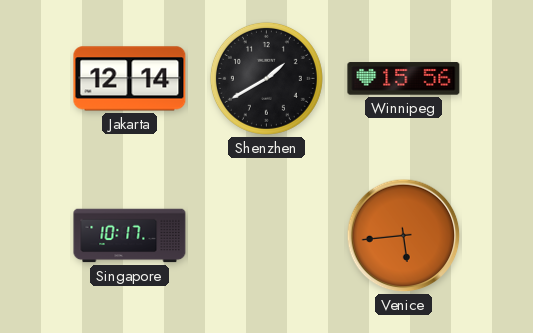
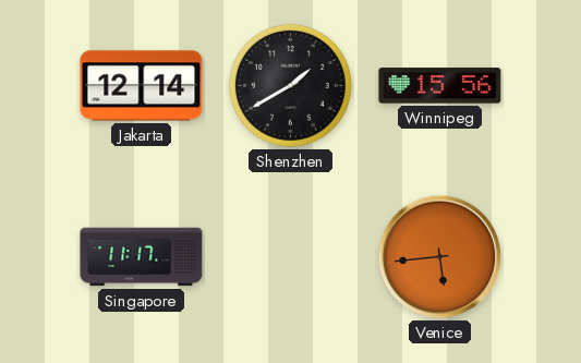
Singapore: 10:17 -> 11:17 (142, 257)
